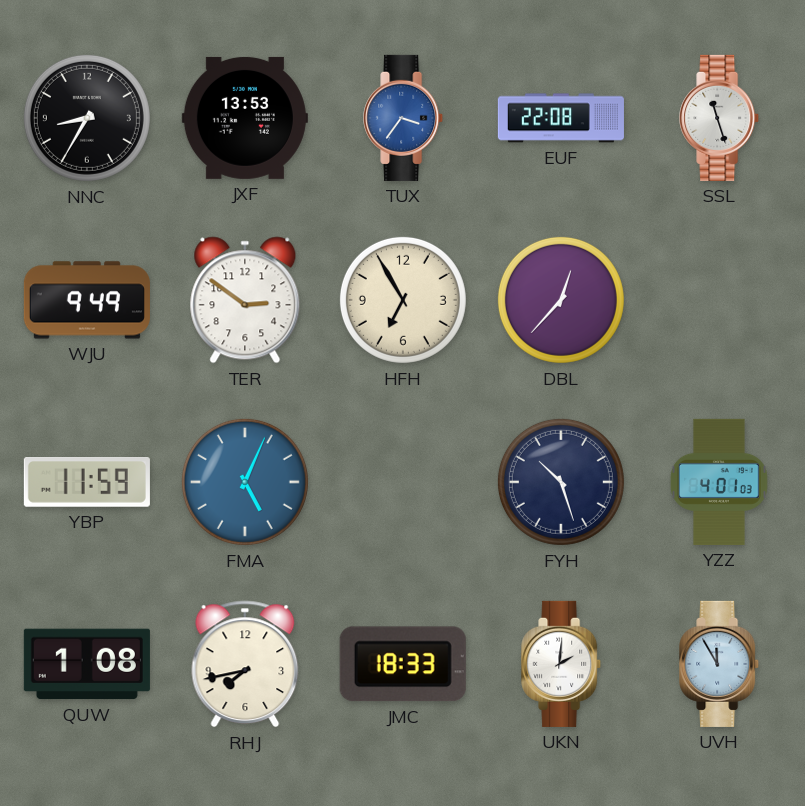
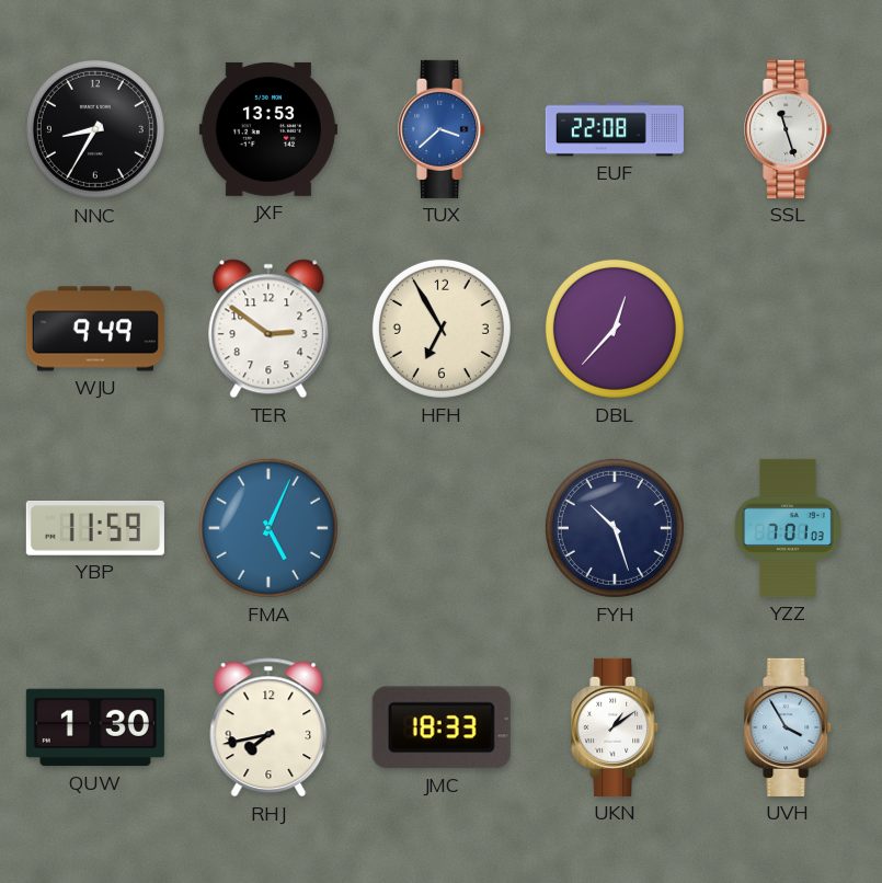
TUX: 3:36 -> 3:38 (443, 129)
YZZ: 4:01 -> 7:01 (788, 528)
QUW: 1:08 -> 1:30 (95, 727)
UKN: 2:01 -> 1:09 (616, 727)
UVH: 11:55 -> 3:55 (789, 727)
